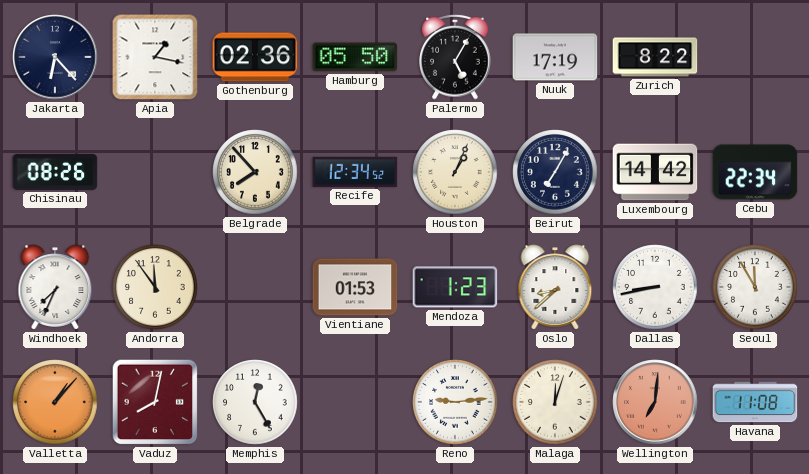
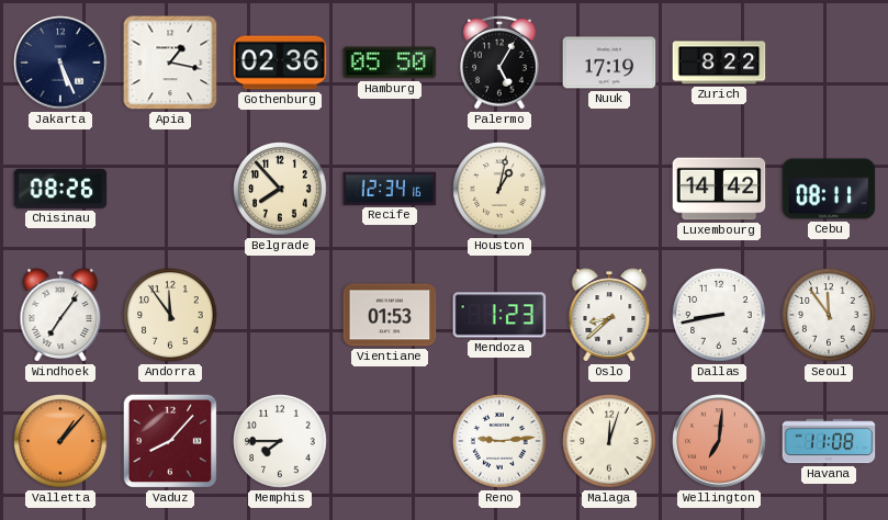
Jakarta: 6:23 -> 5:26 (60, 63)
Recife: 12:34:52 -> 12:34:16 (390, 189)
Houston: 1:04 -> 1:02 (499, 189)
Beirut: 7:05 -> none (555, 172)
Cebu: 22:34 -> 08:11 (829, 189)
Windhoek: 7:34 -> 7:06 (60, 315)
Seoul: 11:55 -> 11:54 (829, 315)
Vaduz: 8:02 -> 8:07 (170, 441)
Memphis: 12:25 -> 7:45 (280, 441)
